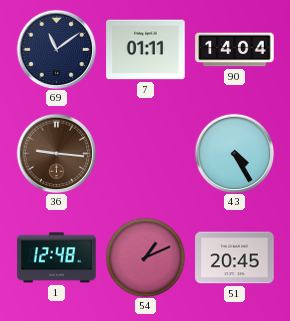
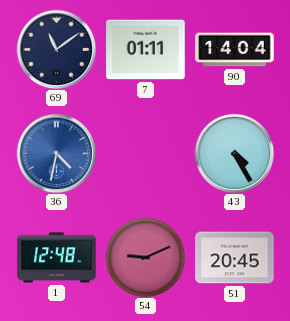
36: 9:16 -> 4:32 (56, 153)
36 dial: brown -> blue (56, 153)
54: 1:11 -> 9:11 (145, 257)
